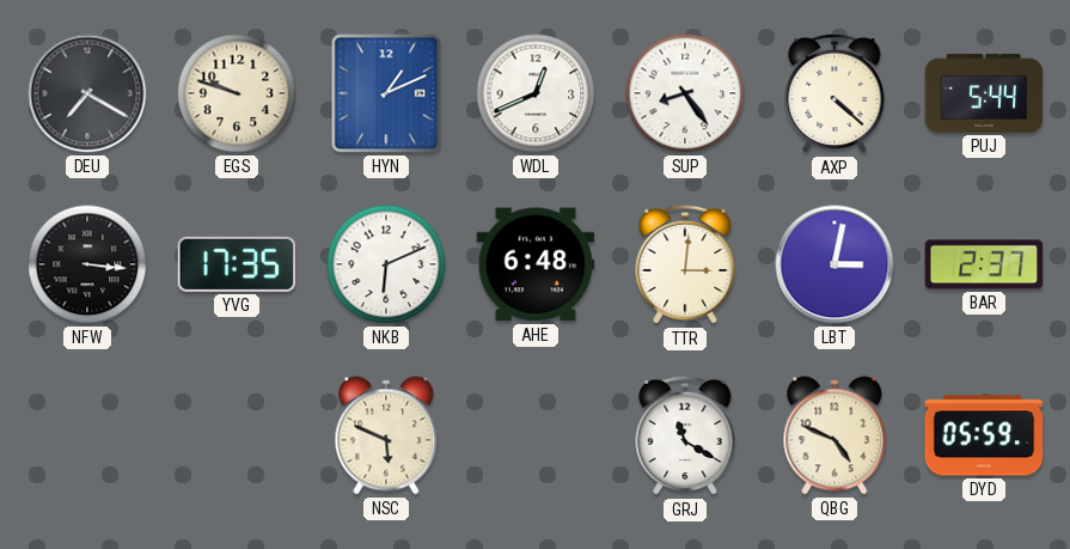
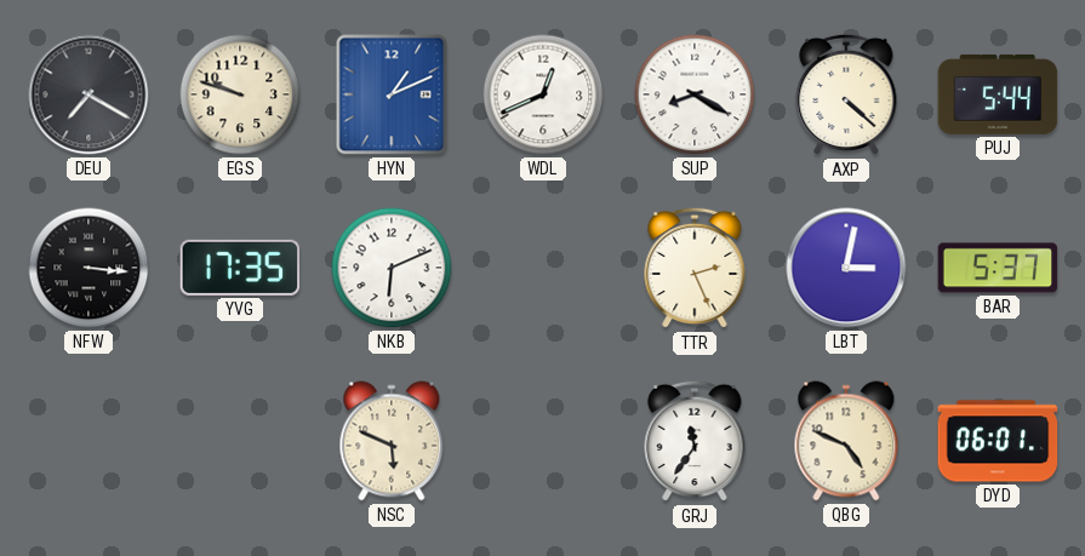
SUP: 8:24 -> 8:20 (695, 94)
AHE: 6:48 -> none (536, 264)
TTR: 3:01 -> 2:26 (695, 268)
BAR: 2:37 -> 5:37 (998, 268)
GRJ: 11:20 -> 11:36 (695, 441)
DYD: 05:59 -> 06:01 (998, 441)
